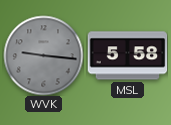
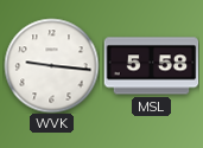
WVK dial: grey -> white (51, 65)
